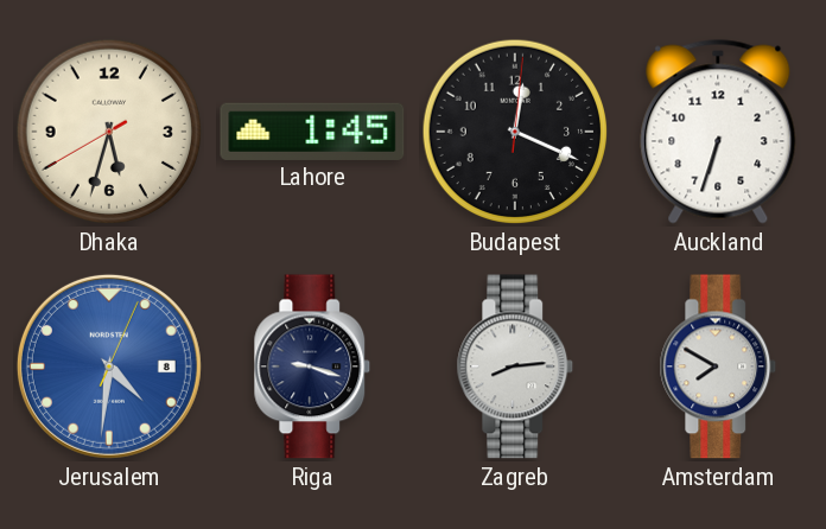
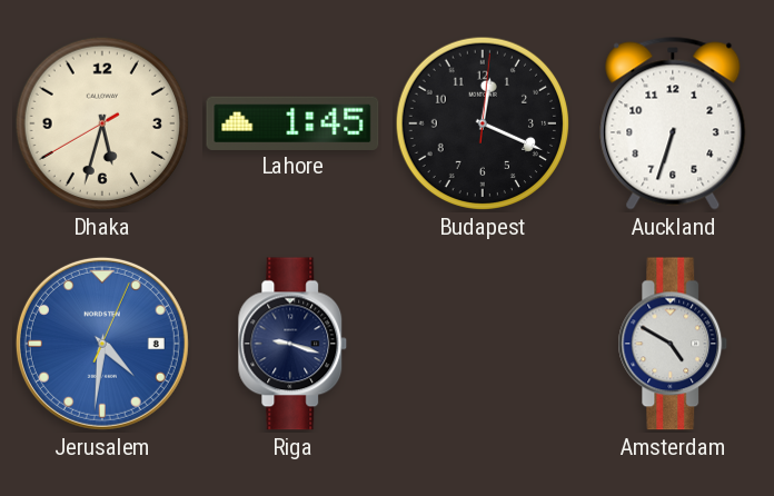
Zagreb: 8:14 -> none (515, 367)
Amsterdam: 7:50 -> 4:50 (673, 344)
